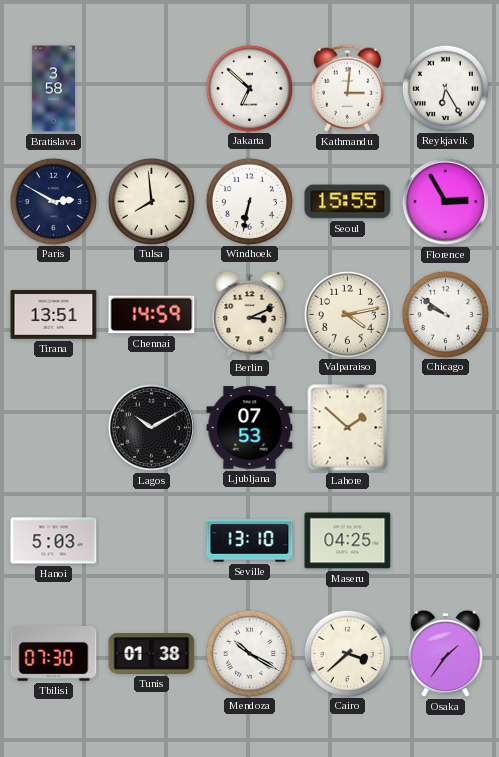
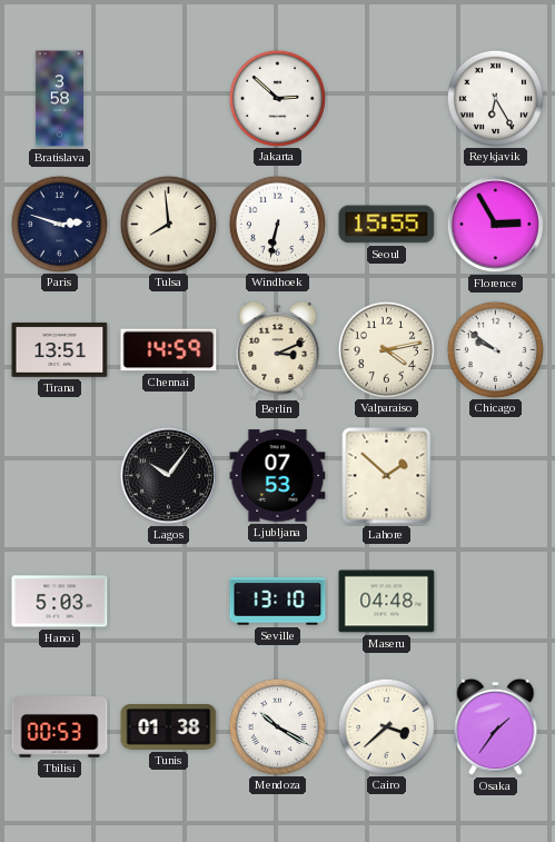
Jakarta: 6:52 -> 2:52 (277, 98)
Kathmandu: 3:01 -> none (347, 88)
Paris: 2:50 -> 2:48 (59, 224)
Lagos: 10:10 -> 10:06 (168, 475)
Maseru: 04:25 -> 04:48 (387, 602)
Tbilisi: 07:30 -> 00:53 (60, 727)
